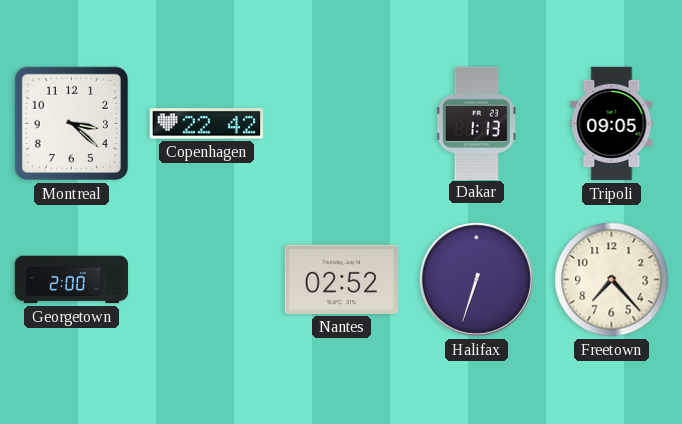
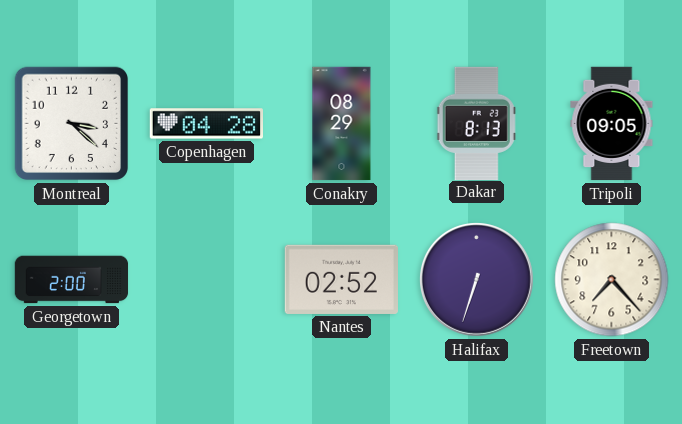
Copenhagen: 22:42 -> 04:28 (206, 124)
Conakry: none -> 08:29 (342, 124)
Dakar: 1:13 -> 8:13 (477, 123)
